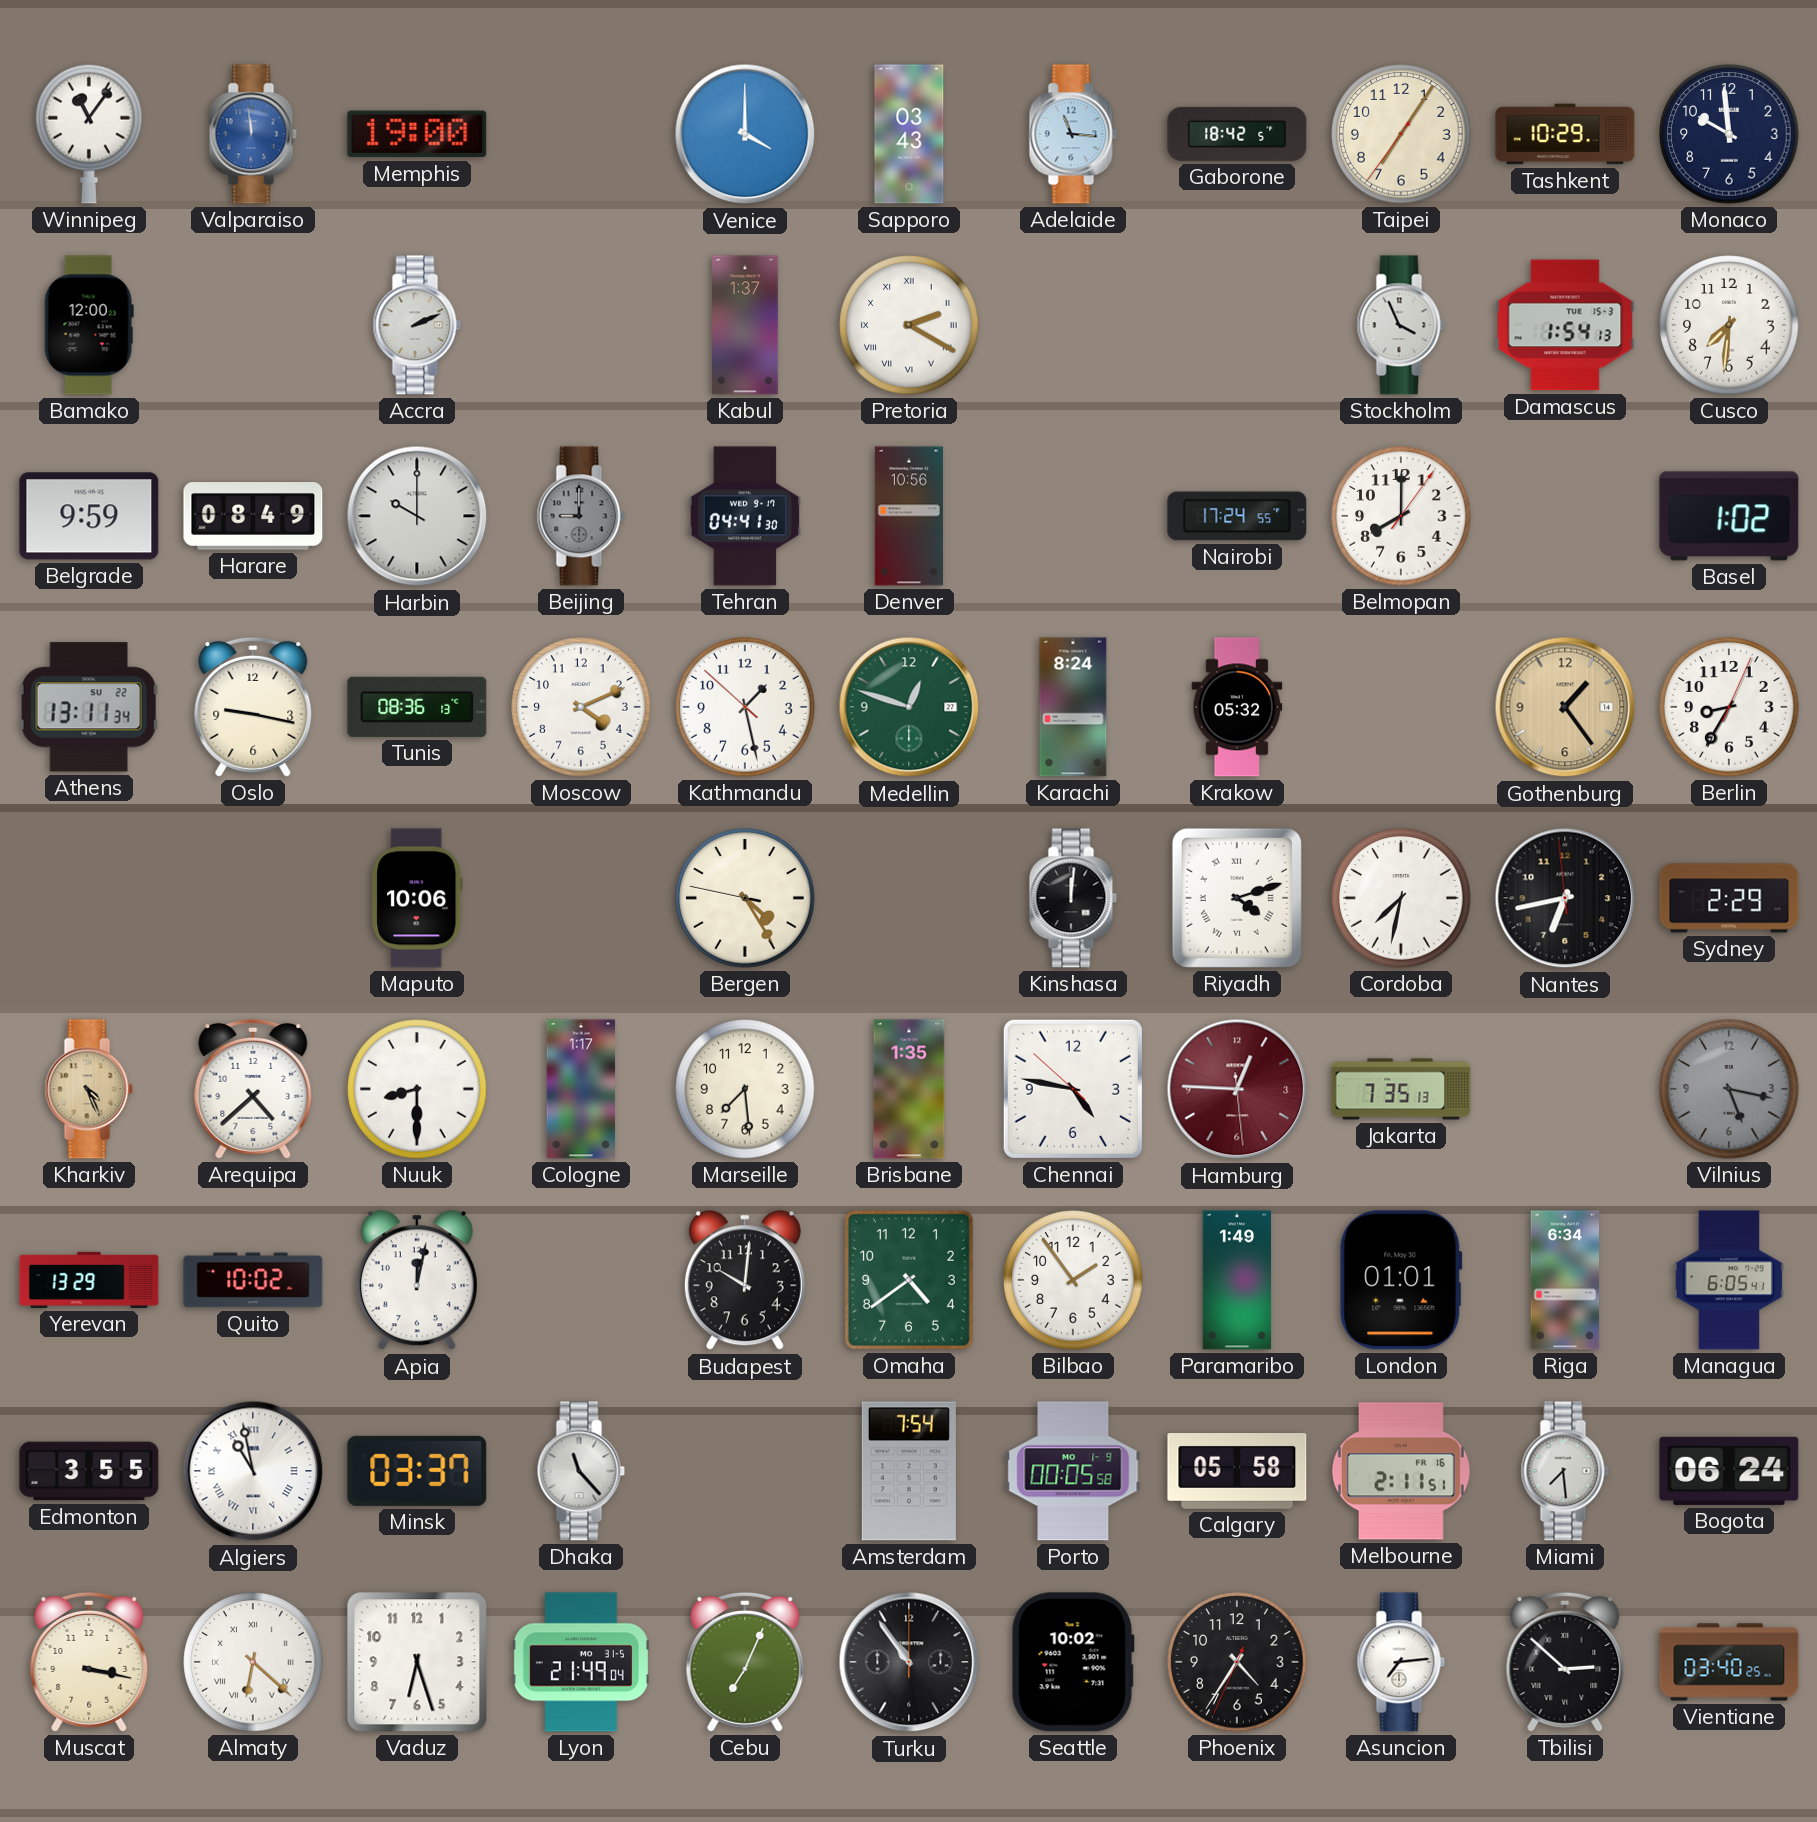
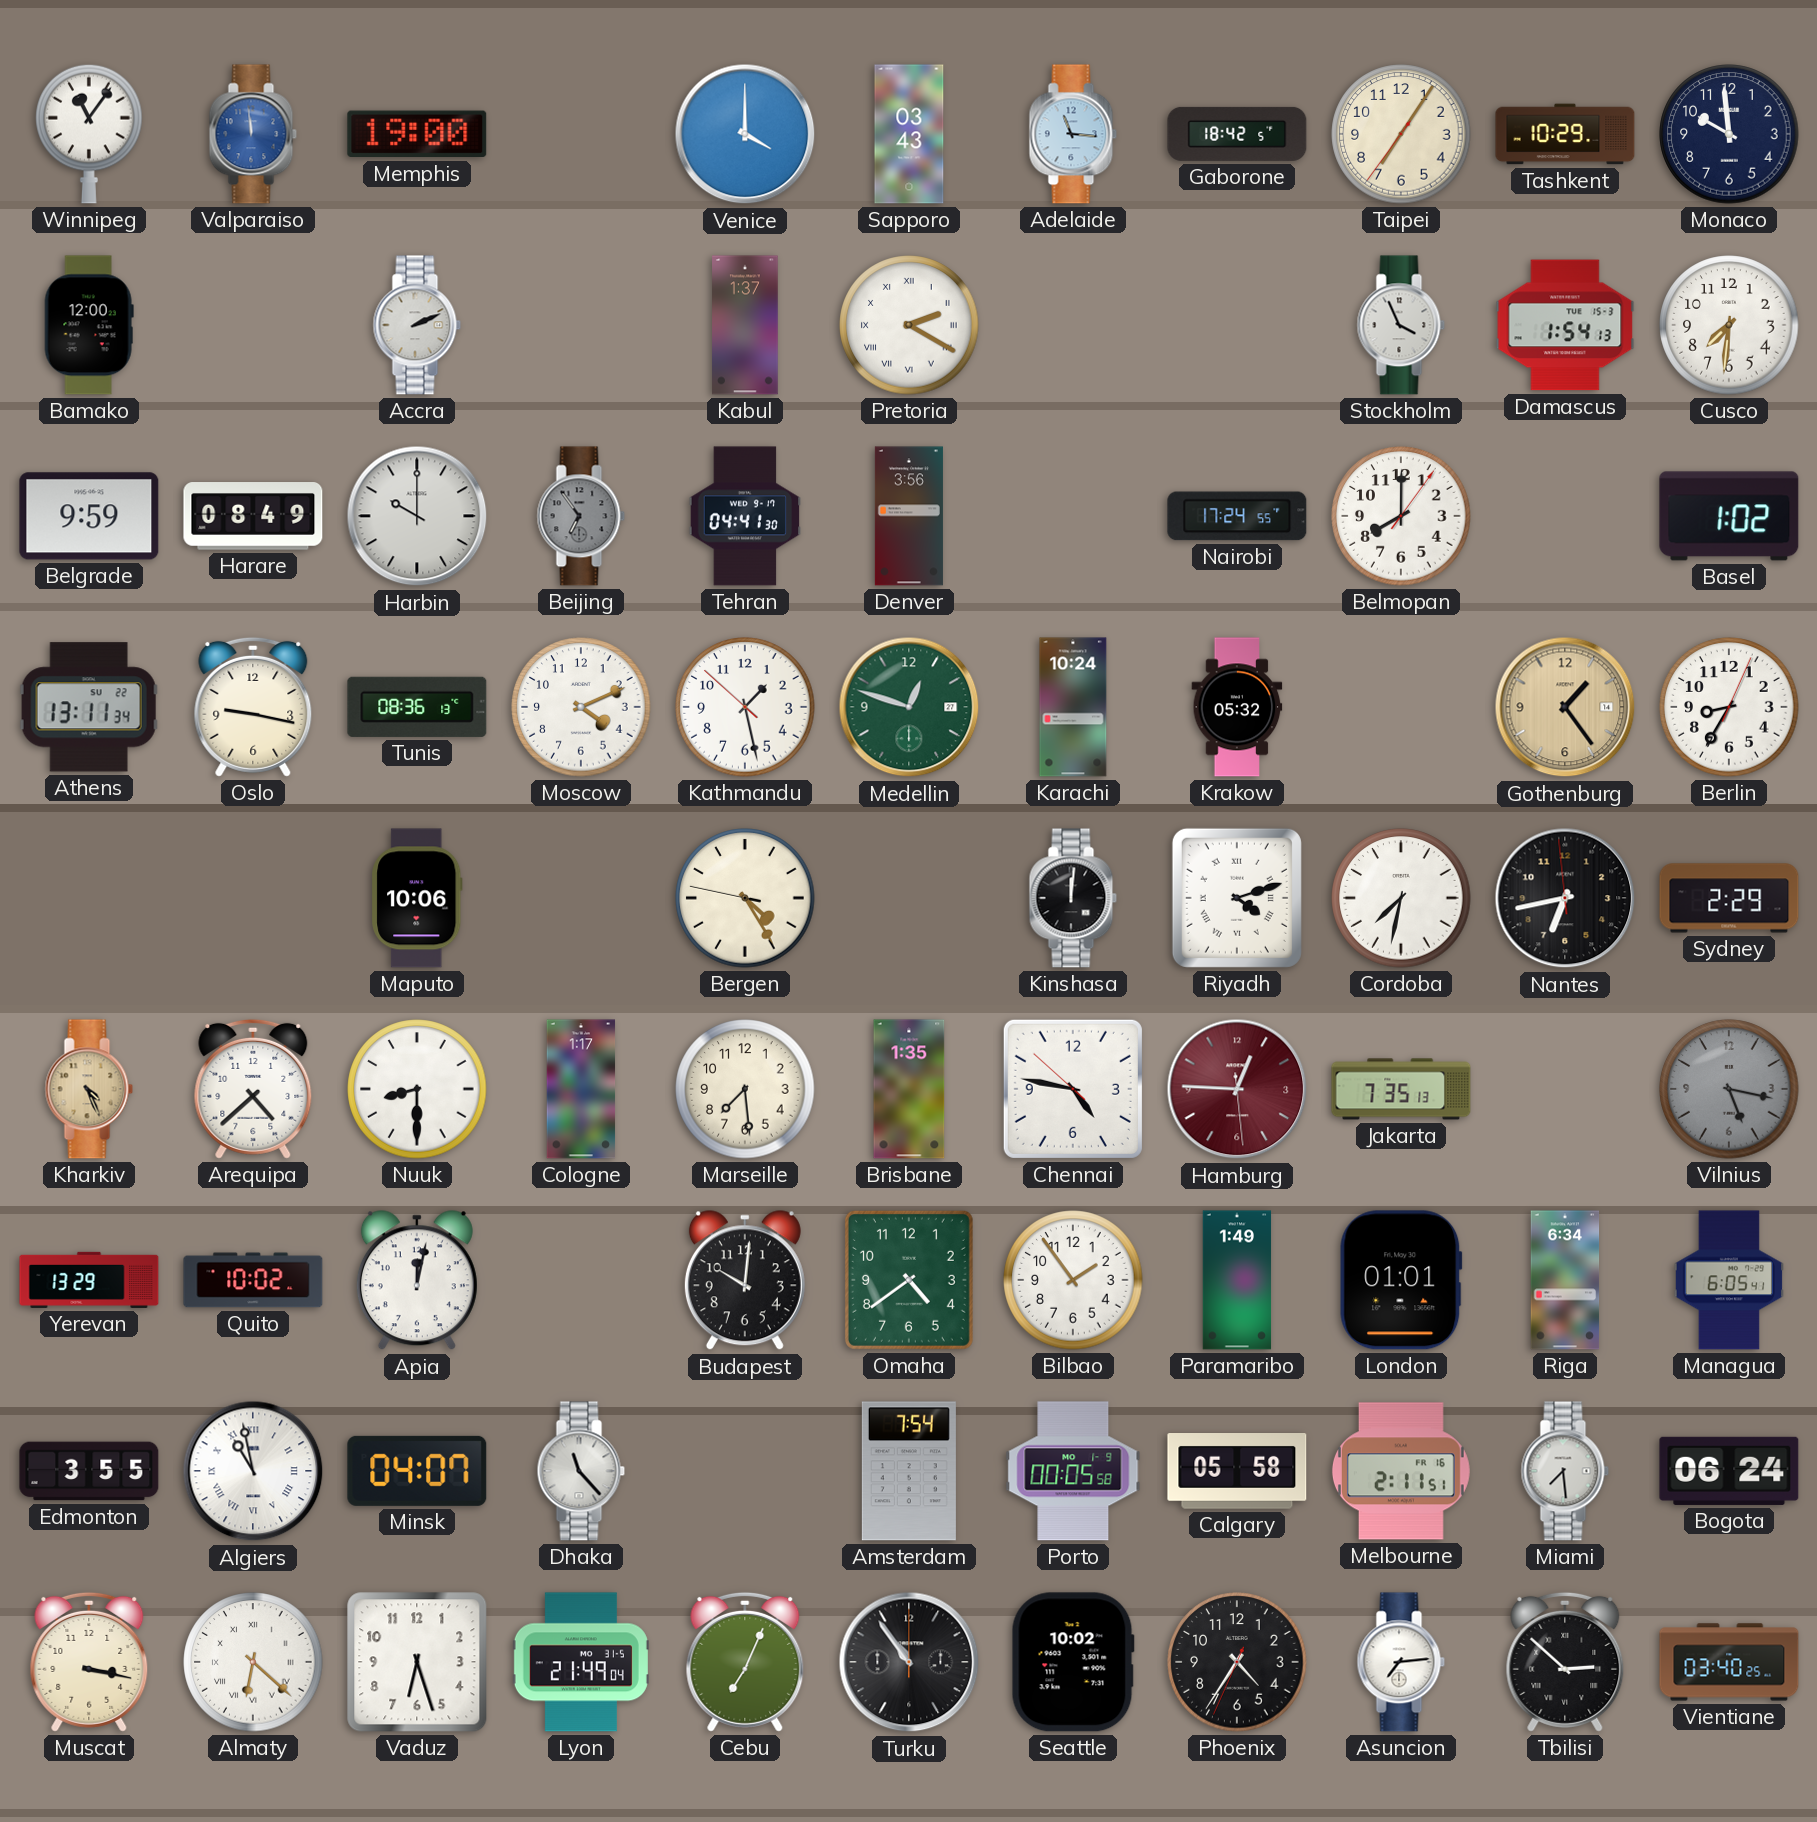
Beijing: 9:00 -> 6:54 (581, 516)
Denver: 10:56 -> 3:56 (909, 516)
Karachi: 8:24 -> 10:24 (1073, 707)
Minsk: 03:37 -> 04:07 (417, 1471)
